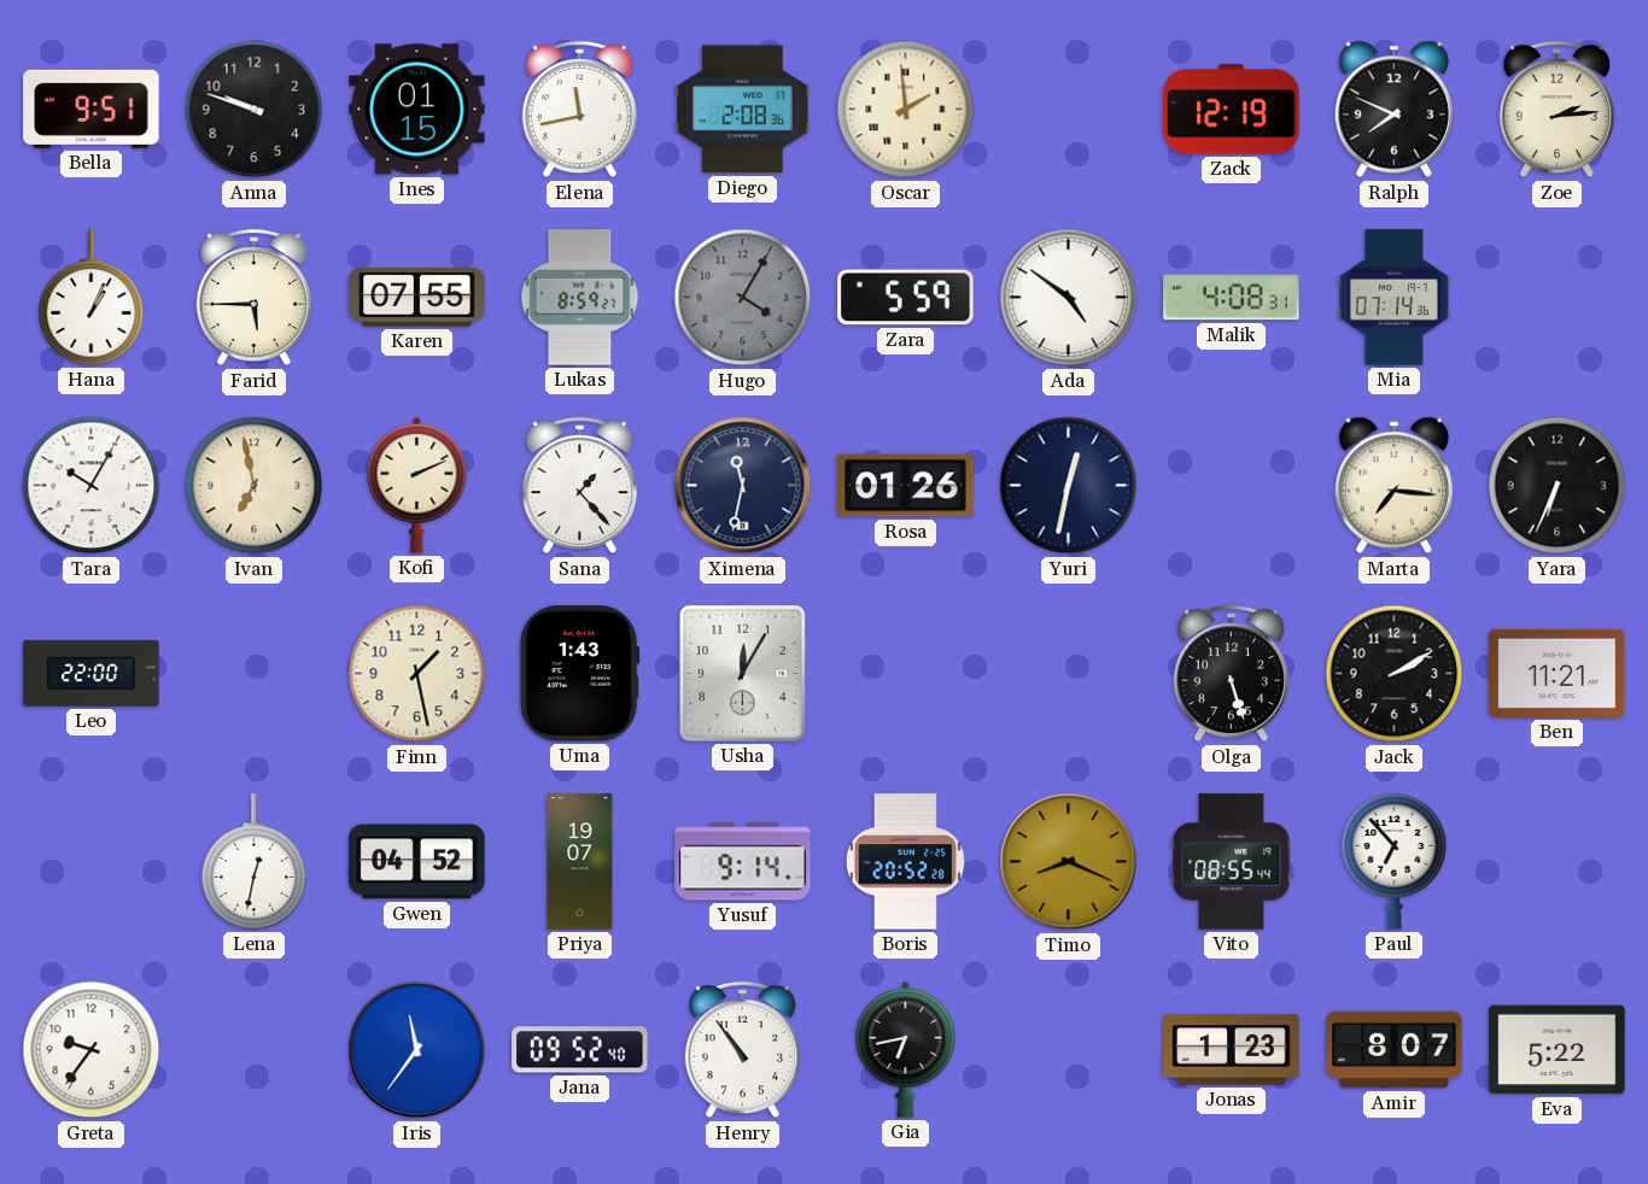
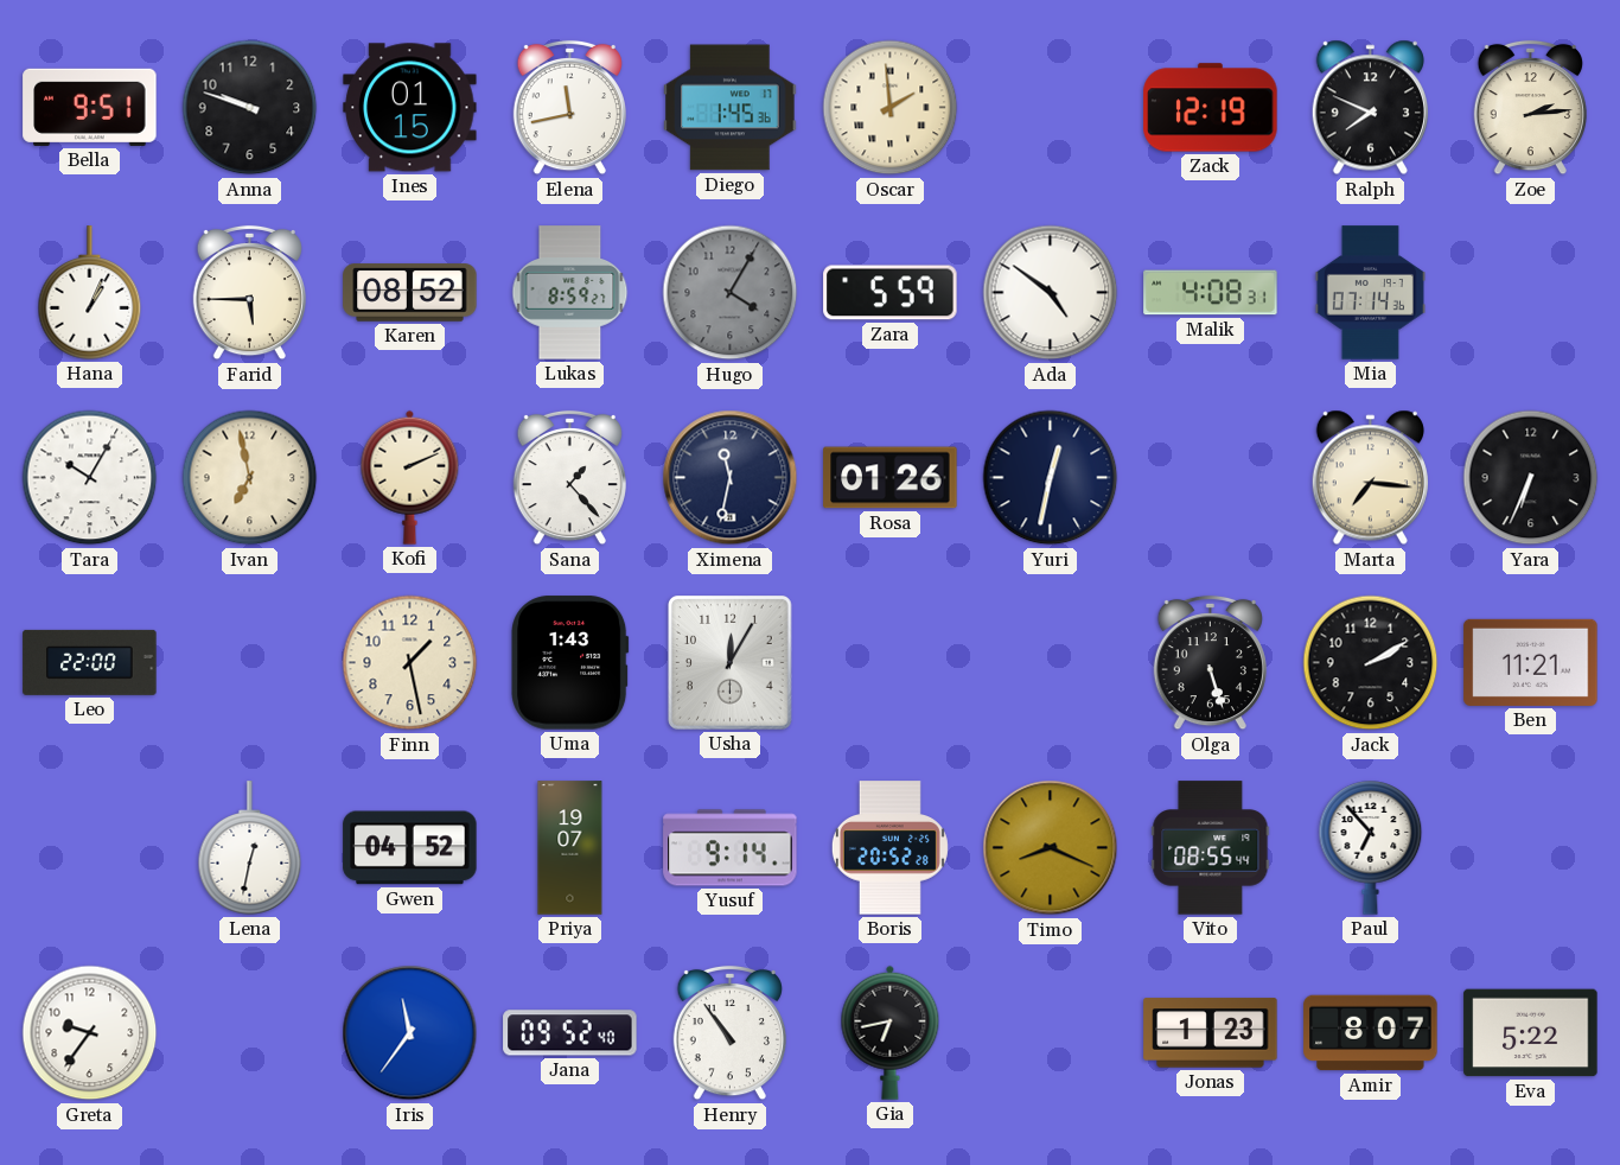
Diego: 2:08 -> 1:45 (731, 108)
Karen: 07:55 -> 08:52 (410, 293)
